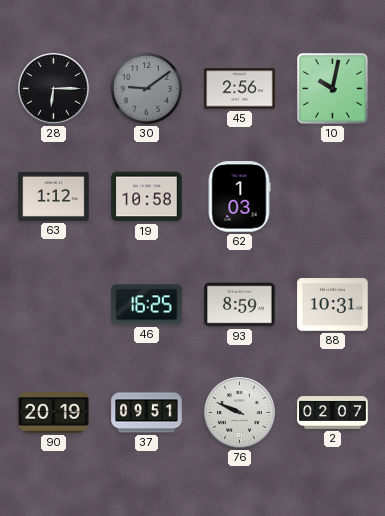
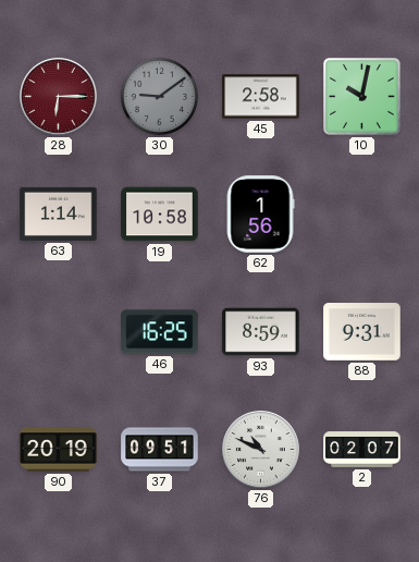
28 dial: black -> burgundy (59, 97)
45: 2:56 -> 2:58 (261, 97)
63: 1:12 -> 1:14 (59, 213)
62: 1:03 -> 1:56 (260, 215)
88: 10:31 -> 9:31 (362, 332)
76: 9:49 -> 10:49 (261, 450)
